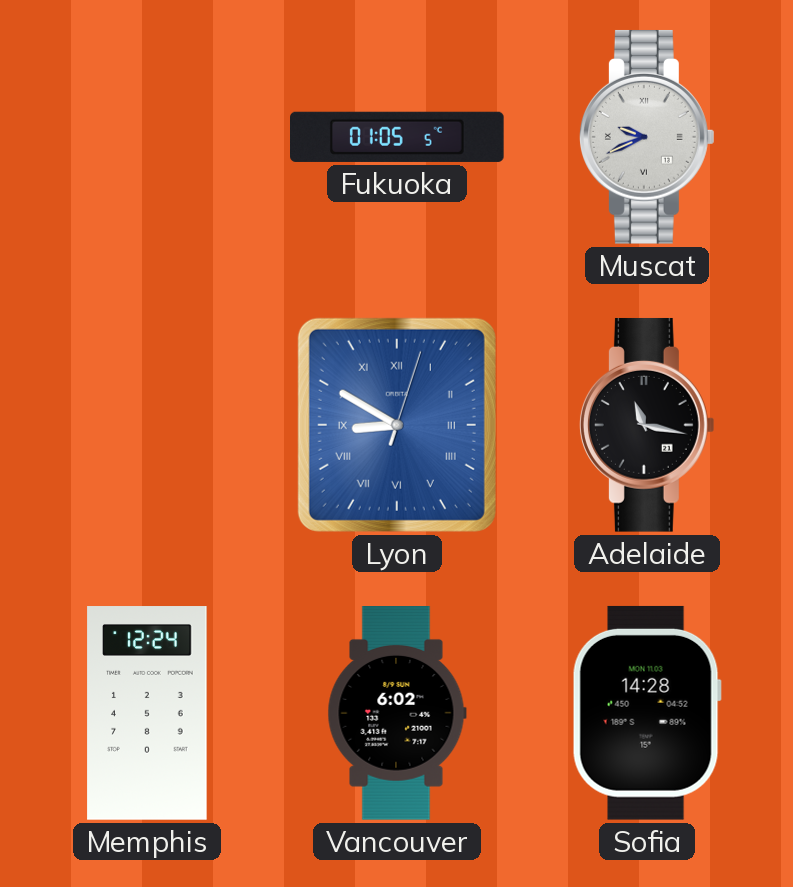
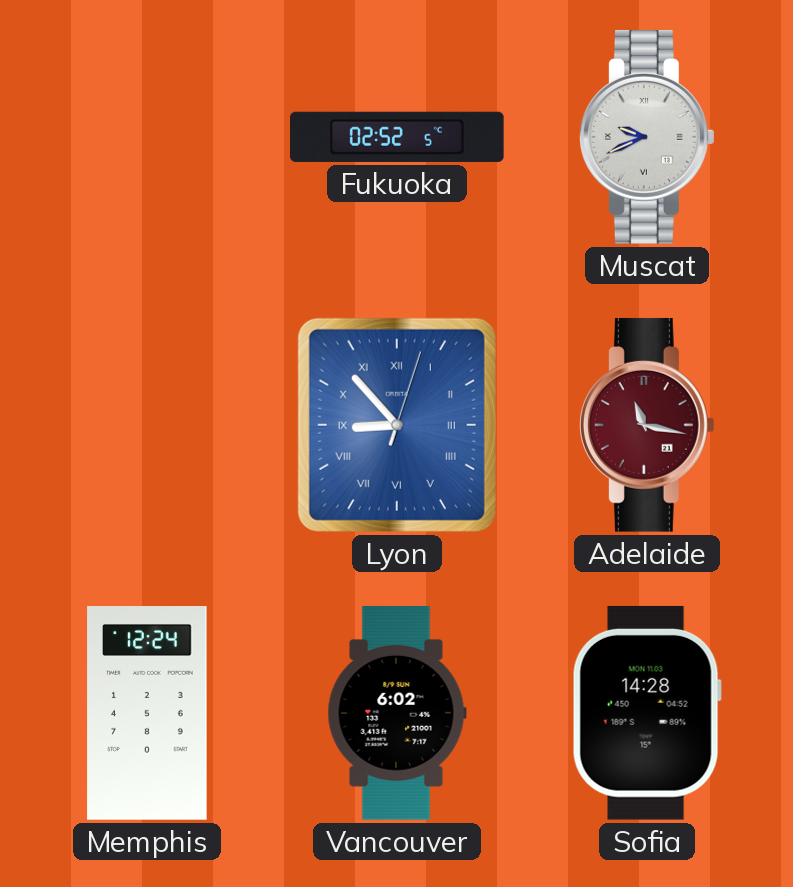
Fukuoka: 01:05 -> 02:52 (398, 137)
Lyon: 8:50 -> 8:53 (397, 425)
Adelaide dial: black -> burgundy (648, 425)
